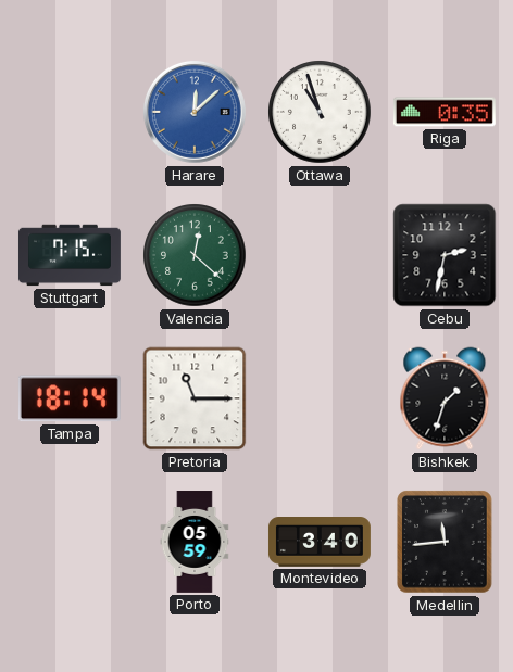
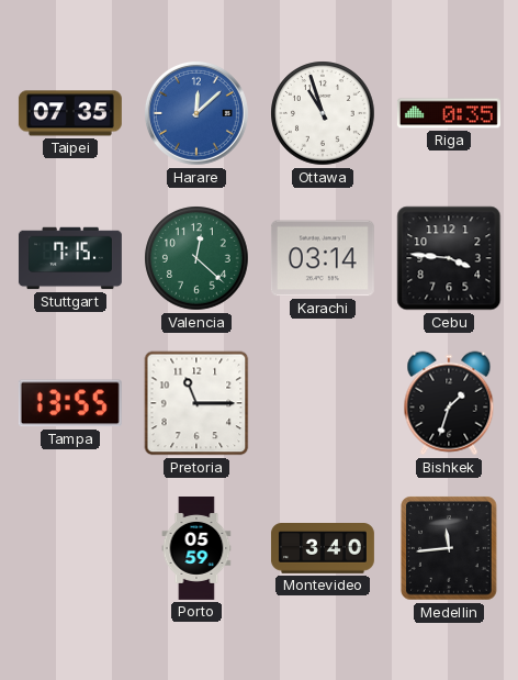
Taipei: none -> 07:35 (70, 113)
Karachi: none -> 03:14 (323, 258)
Cebu: 2:32 -> 3:46 (449, 258)
Tampa: 18:14 -> 13:55 (70, 403)
